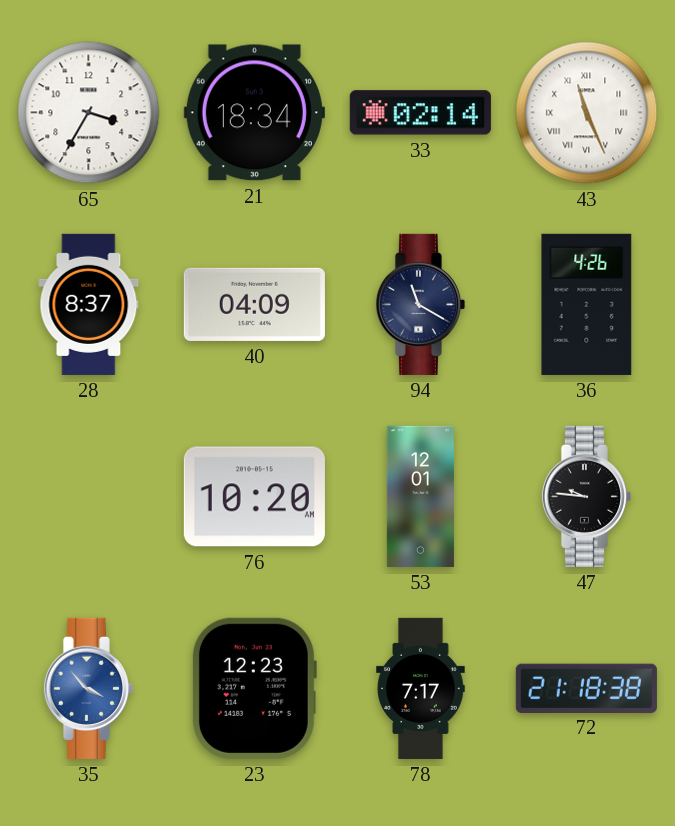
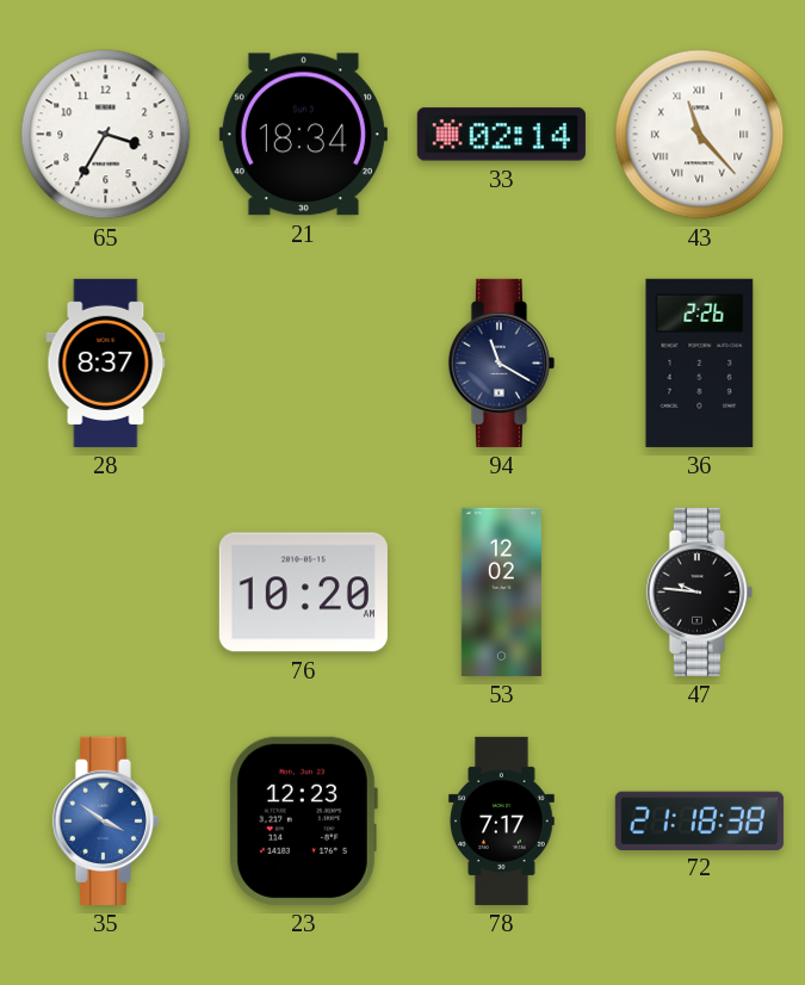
43: 11:26 -> 11:23 (700, 135)
40: 04:09 -> none (254, 304)
36: 4:26 -> 2:26 (700, 363)
53: 12:01 -> 12:02 (501, 591)
35: 3:53 -> 3:51 (105, 820)
